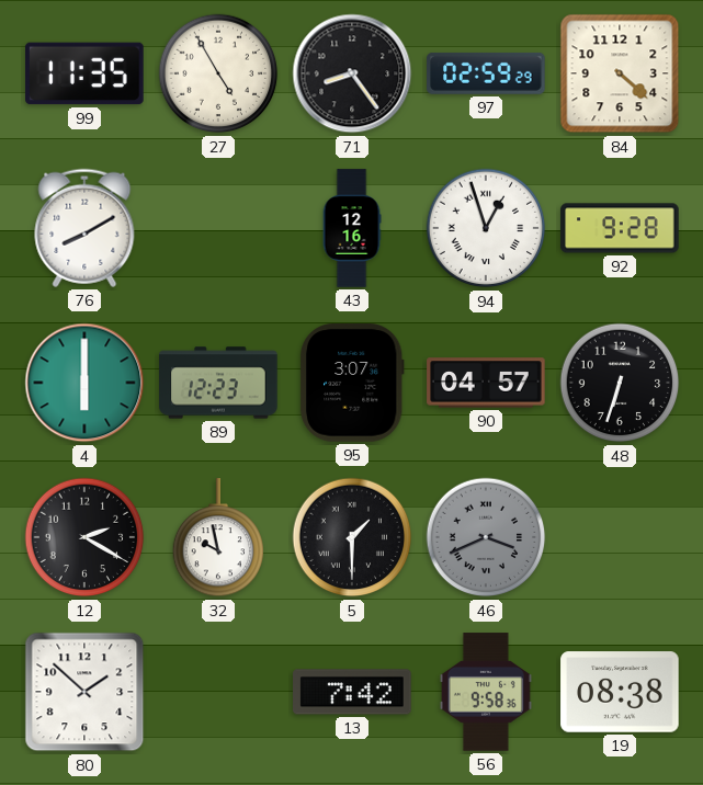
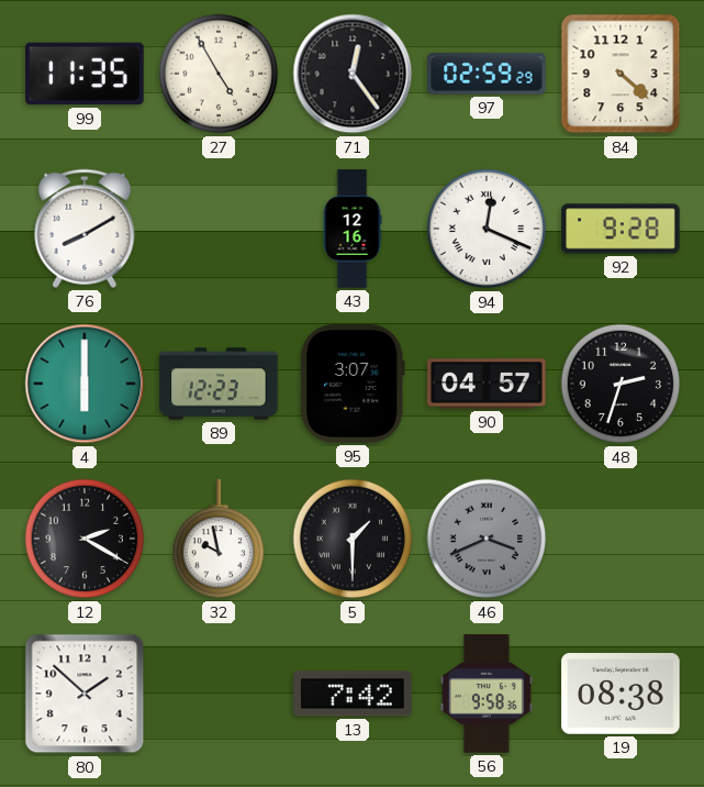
71: 8:24 -> 12:24 (353, 74)
94: 12:57 -> 12:19 (487, 229)
48: 6:33 -> 2:33 (621, 384)
